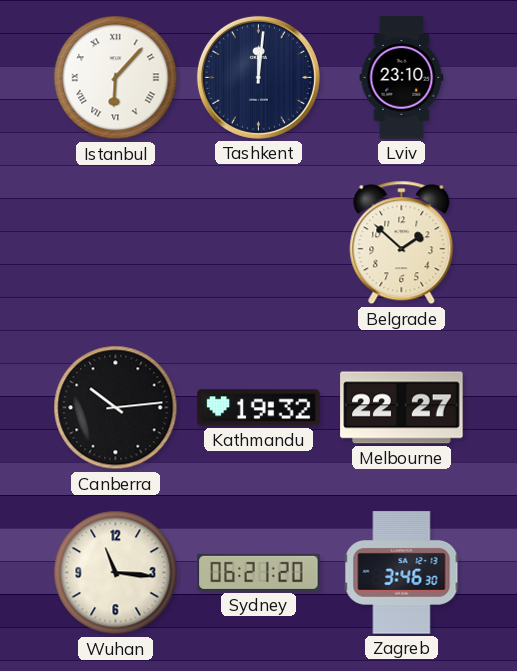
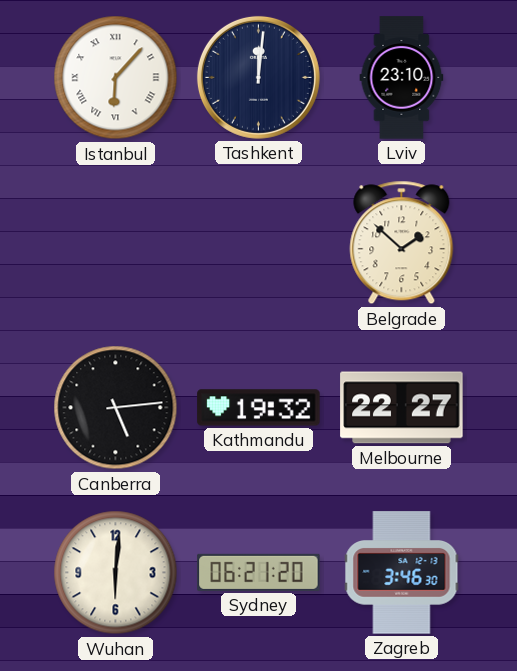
Canberra: 10:14 -> 5:14 (116, 408)
Wuhan: 11:16 -> 6:01 (116, 573)
